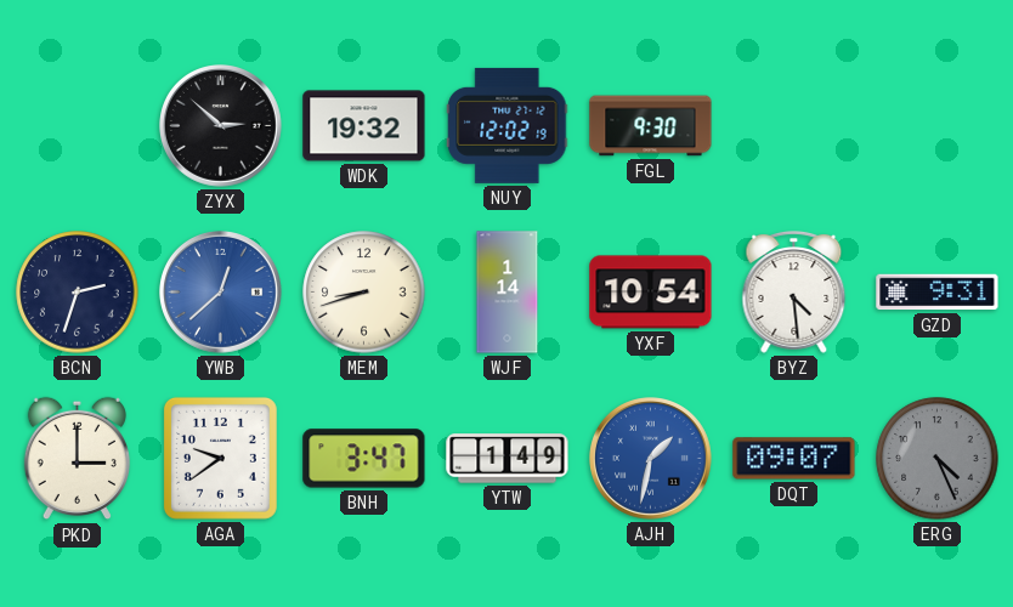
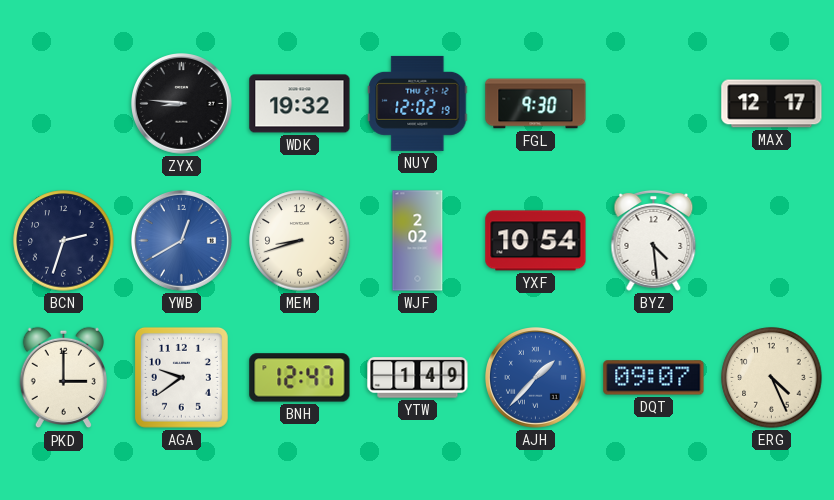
ZYX: 2:52 -> 8:46 (182, 104)
MAX: none -> 12:17 (772, 104)
YWB: 12:38 -> 12:40 (182, 241)
WJF: 1:14 -> 2:02 (418, 241)
GZD: 9:31 -> none (938, 293)
BNH: 3:47 -> 12:47 (300, 378)
AJH: 1:32 -> 1:37 (536, 378)
ERG dial: grey -> cream (772, 378)
